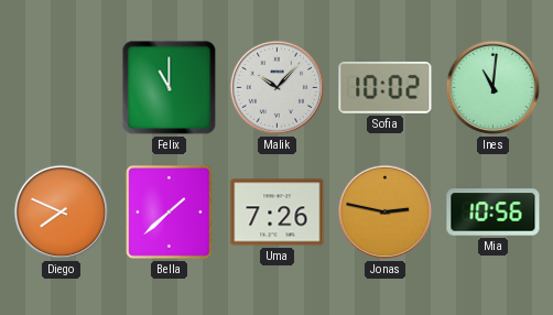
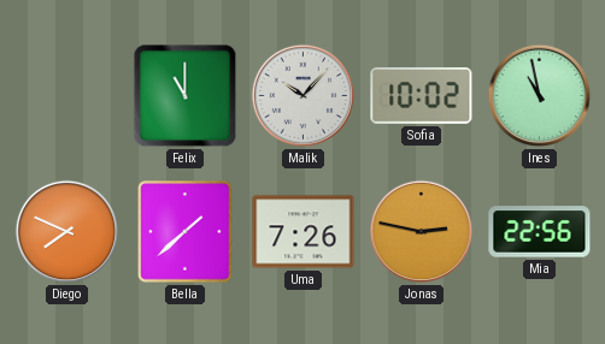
Ines: 11:01 -> 10:58 (540, 96)
Mia: 10:56 -> 22:56 (540, 232)
